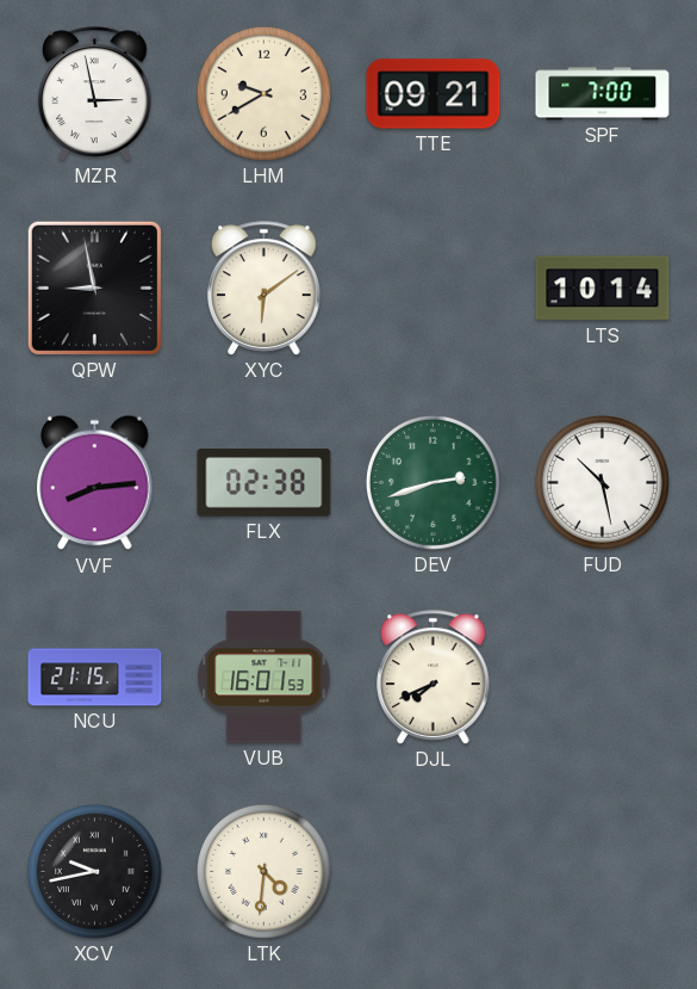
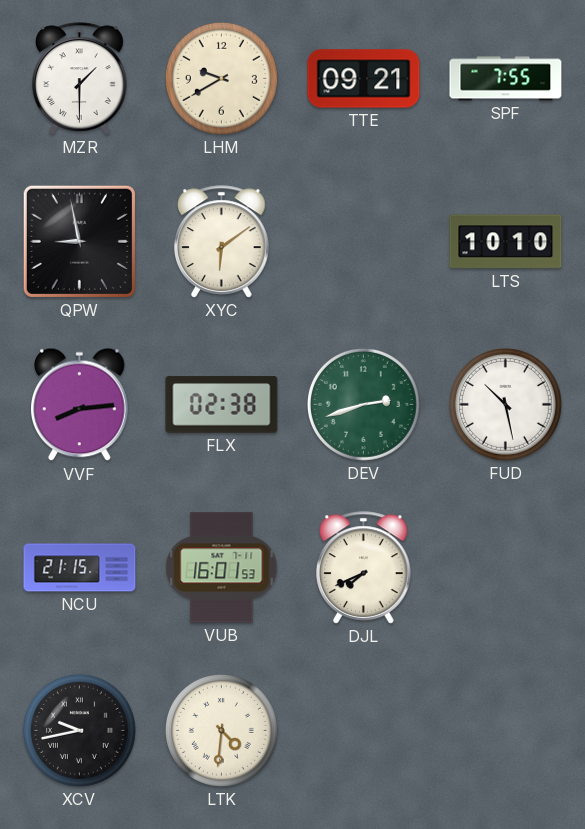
MZR: 2:58 -> 1:30 (80, 79)
SPF: 7:00 -> 7:55 (506, 79)
LTS: 10:14 -> 10:10 (506, 242)
